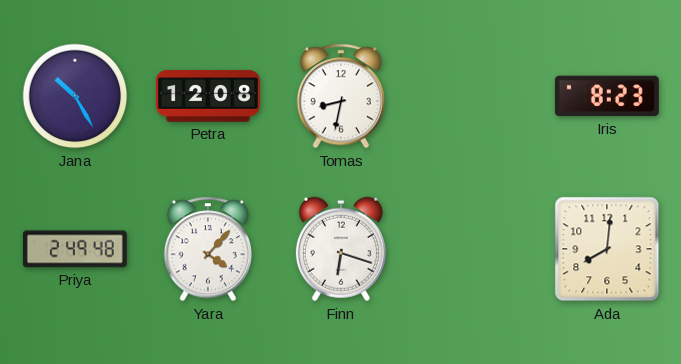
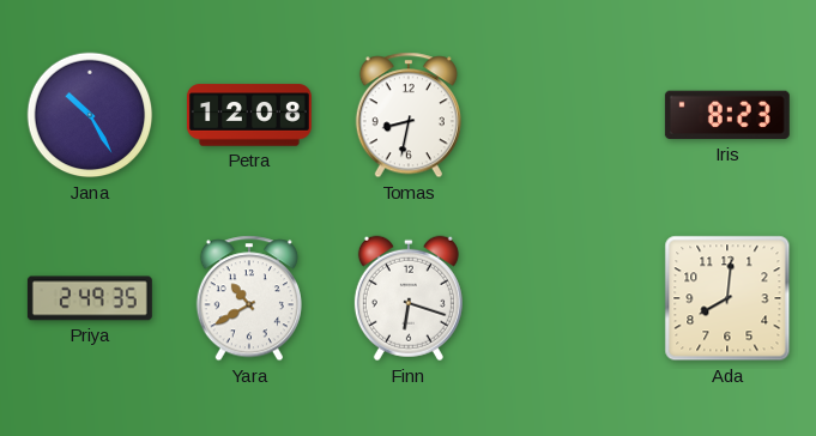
Priya: 2:49:48 -> 2:49:35 (90, 298)
Yara: 4:07 -> 10:40 (249, 298)
